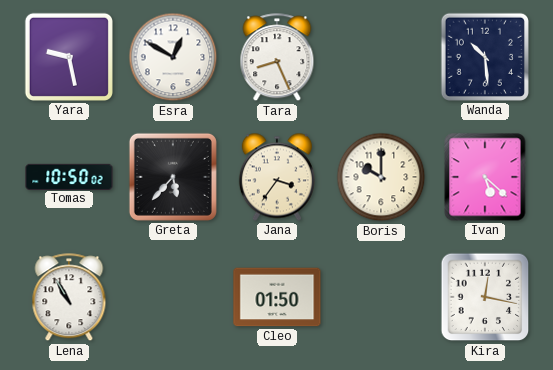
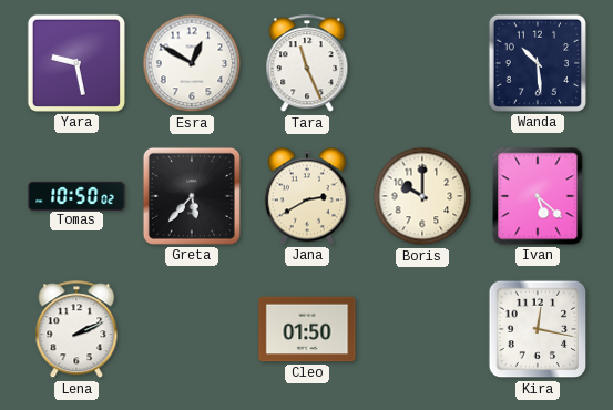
Tara: 8:26 -> 11:26 (307, 64)
Jana: 3:36 -> 2:40 (307, 196)
Lena: 10:55 -> 2:11 (76, 330)
